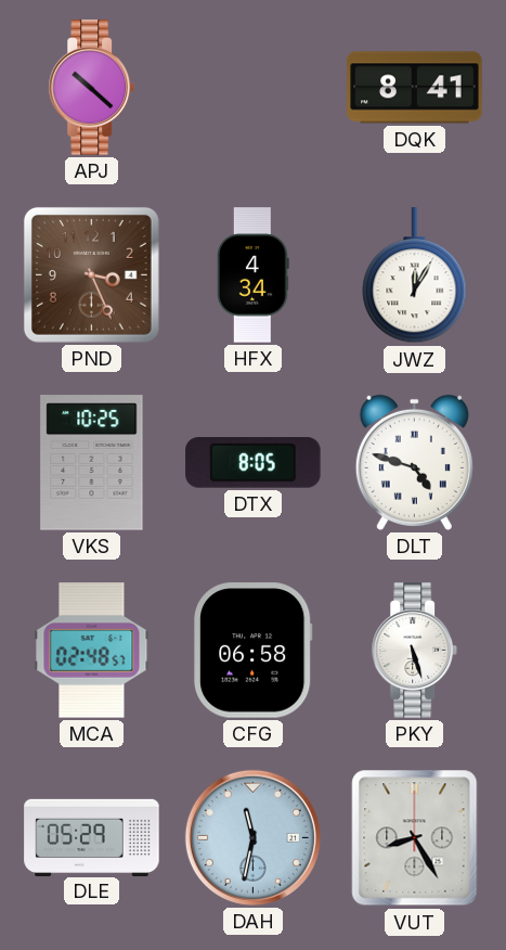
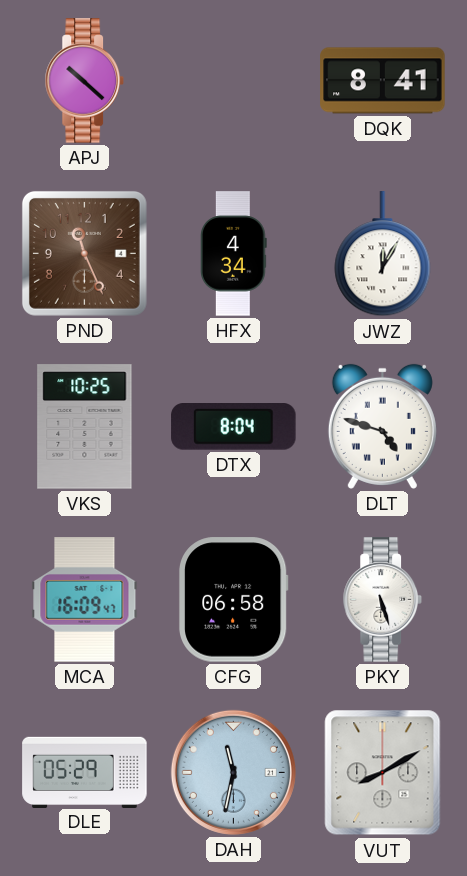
PND: 3:26 -> 11:26 (84, 253)
DTX: 8:05 -> 8:04 (234, 427)
MCA: 02:48 -> 16:09 (85, 600)
VUT: 8:25 -> 8:10 (383, 773)
